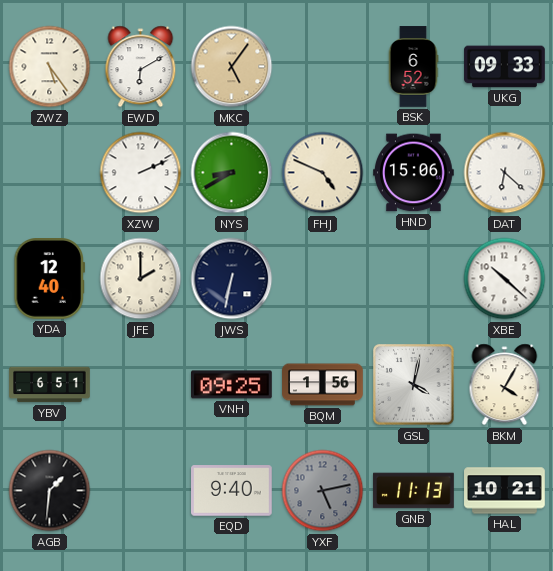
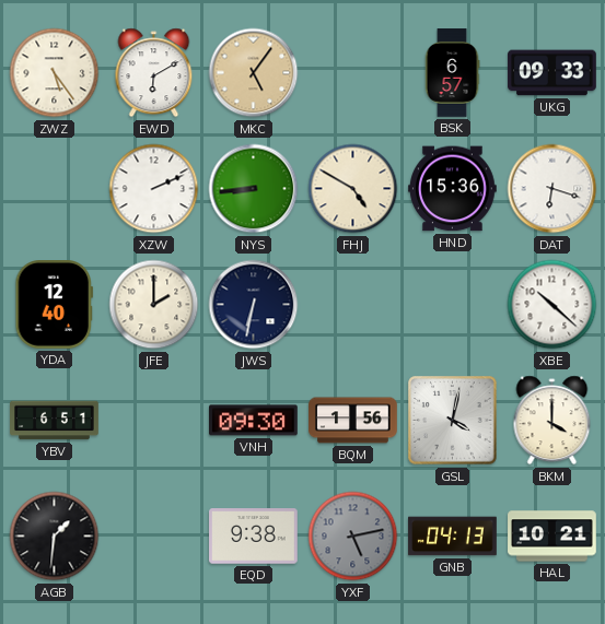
BSK: 6:52 -> 6:57 (452, 73)
NYS: 8:40 -> 8:44 (254, 189)
FHJ: 4:49 -> 4:50 (353, 189)
HND: 15:06 -> 15:36 (453, 189)
DAT: 6:22 -> 6:18 (552, 189)
VNH: 09:25 -> 09:30 (254, 421)
BKM: 4:05 -> 4:00 (552, 421)
EQD: 9:40 -> 9:38 (254, 537)
GNB: 11:13 -> 04:13 (453, 537)
